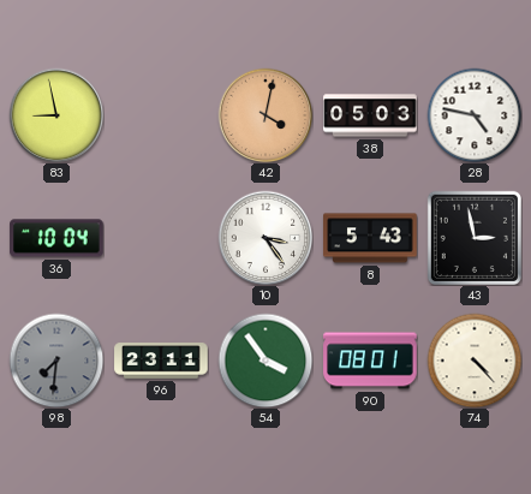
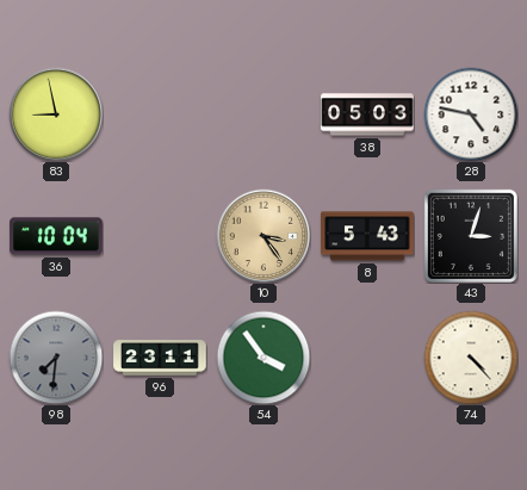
42: 4:02 -> none (265, 115)
10 dial: white -> champagne (263, 236)
43: 2:58 -> 3:03 (471, 236)
90: 08:01 -> none (370, 361)
